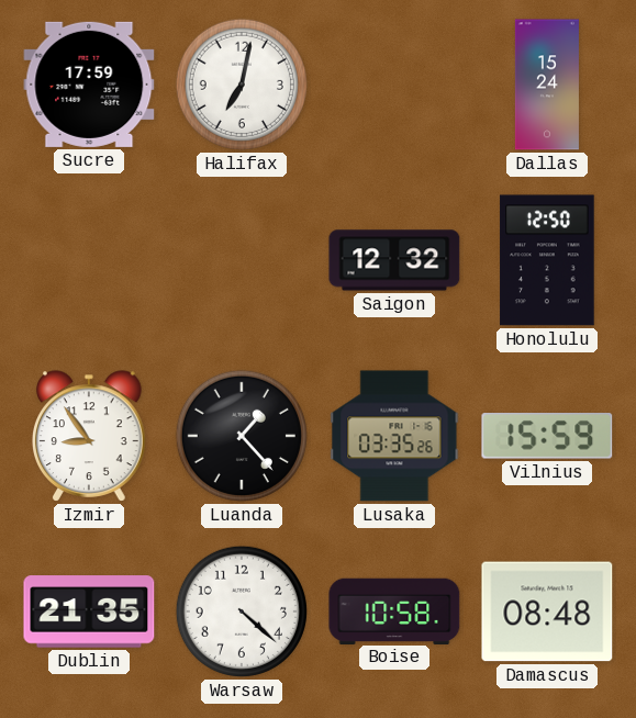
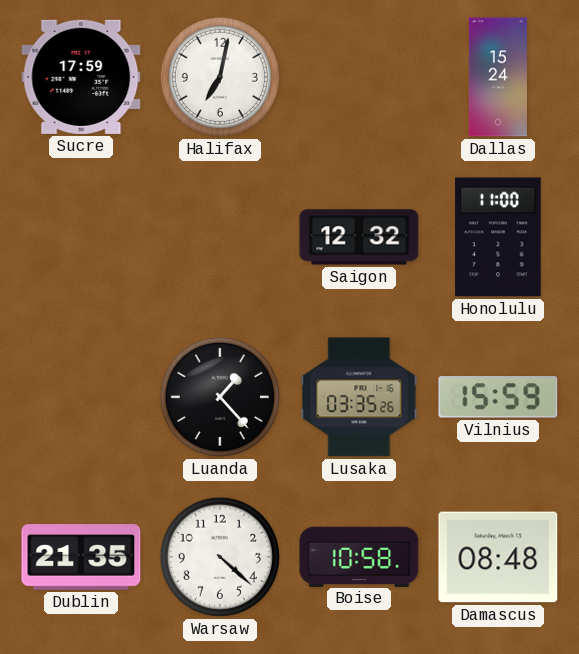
Honolulu: 12:50 -> 11:00 (498, 237)
Izmir: 8:54 -> none (90, 436)
